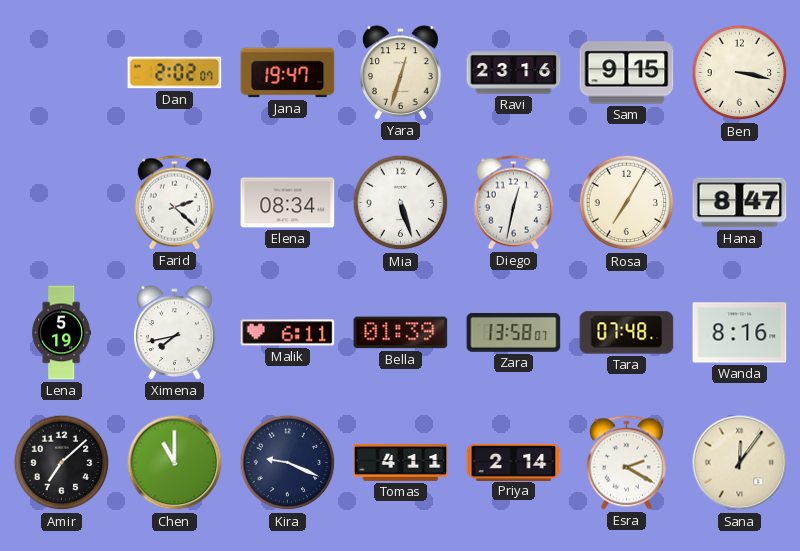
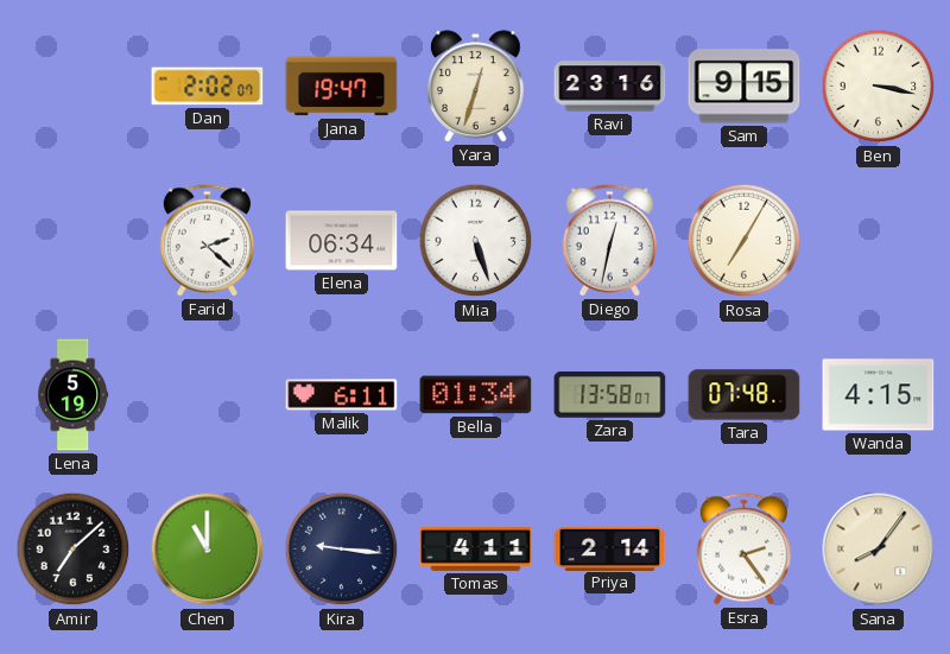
Elena: 08:34 -> 06:34 (342, 241)
Hana: 8:47 -> none (740, 203)
Ximena: 7:43 -> none (175, 333)
Bella: 01:39 -> 01:34 (476, 395)
Wanda: 8:16 -> 4:15 (879, 395)
Kira: 9:19 -> 9:16 (342, 550)
Esra: 2:20 -> 2:24 (743, 550)
Sana: 12:06 -> 8:06 (879, 550)
